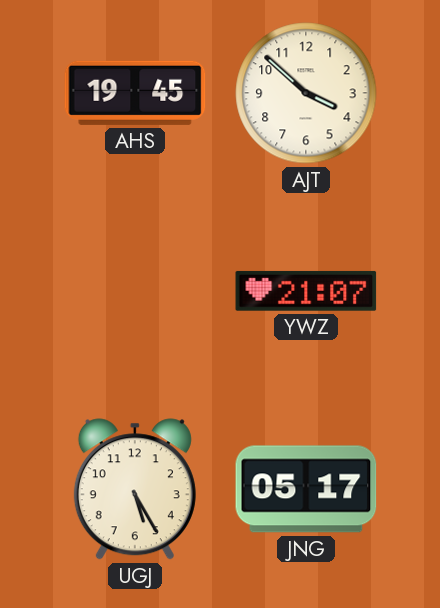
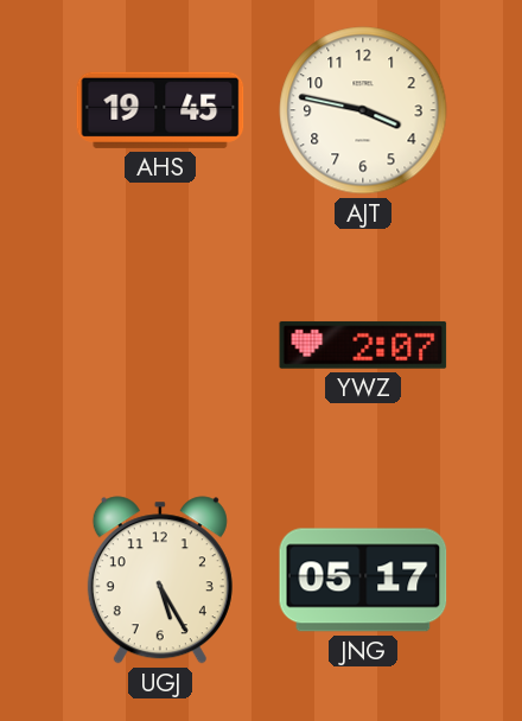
AJT: 3:52 -> 3:47 (363, 110)
YWZ: 21:07 -> 2:07 (363, 345)
